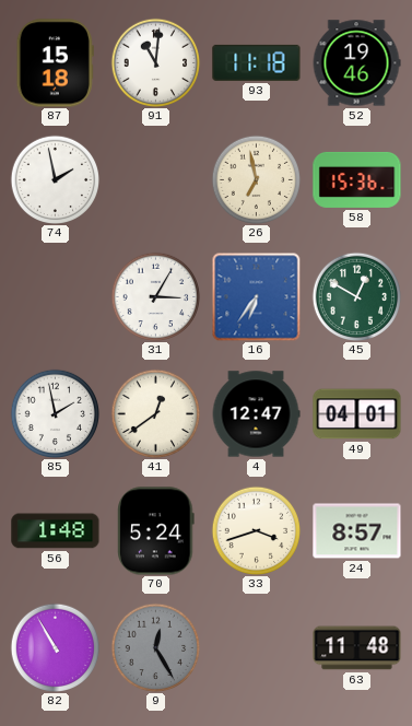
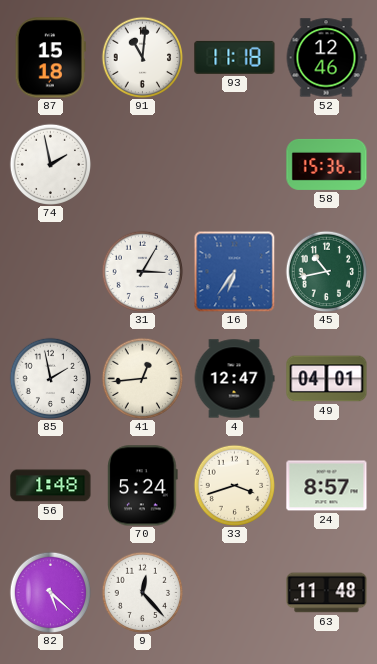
52: 19:46 -> 12:46 (326, 58)
26: 6:58 -> none (256, 179)
45: 12:50 -> 10:43 (326, 271)
41: 12:39 -> 12:44 (142, 378)
82: 10:55 -> 5:22 (50, 592)
9: 12:25 -> 12:23 (142, 592)
9 dial: grey -> white (142, 592)
